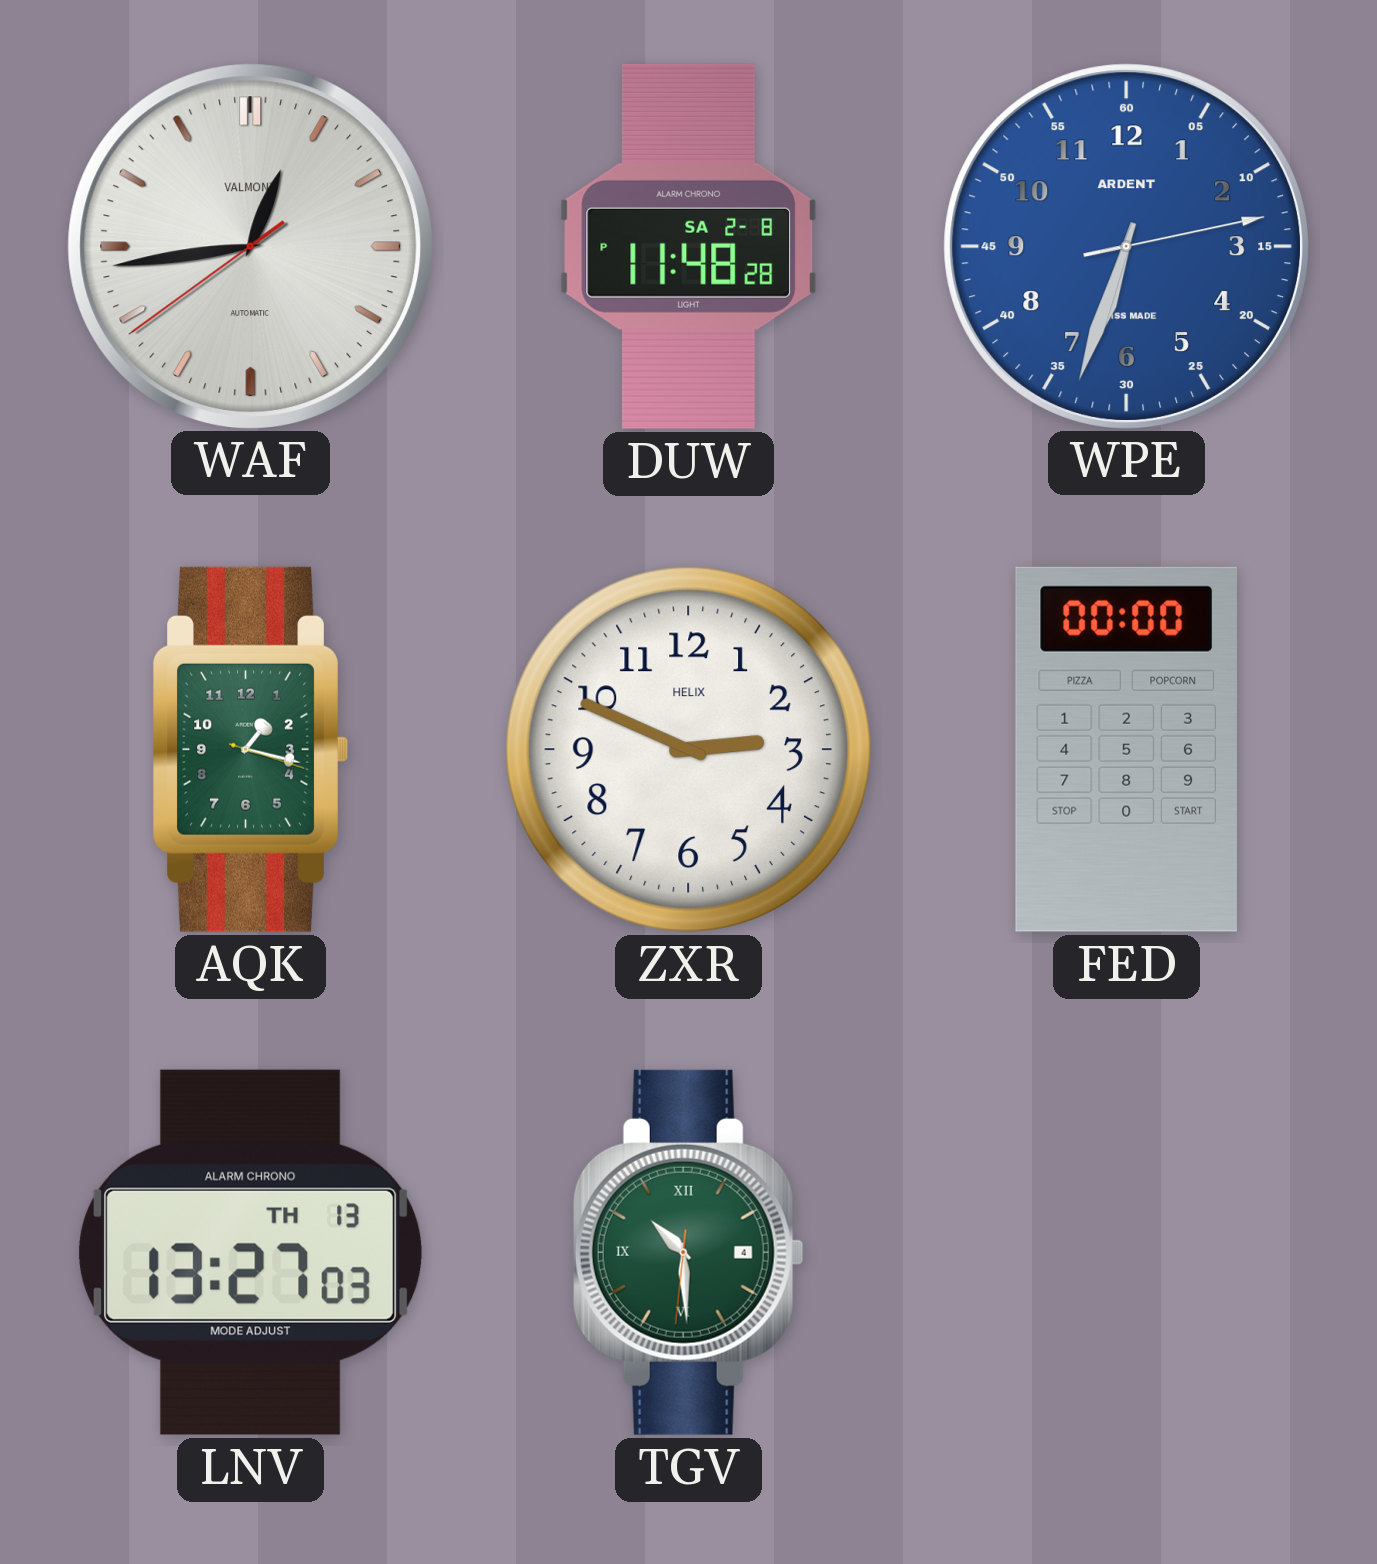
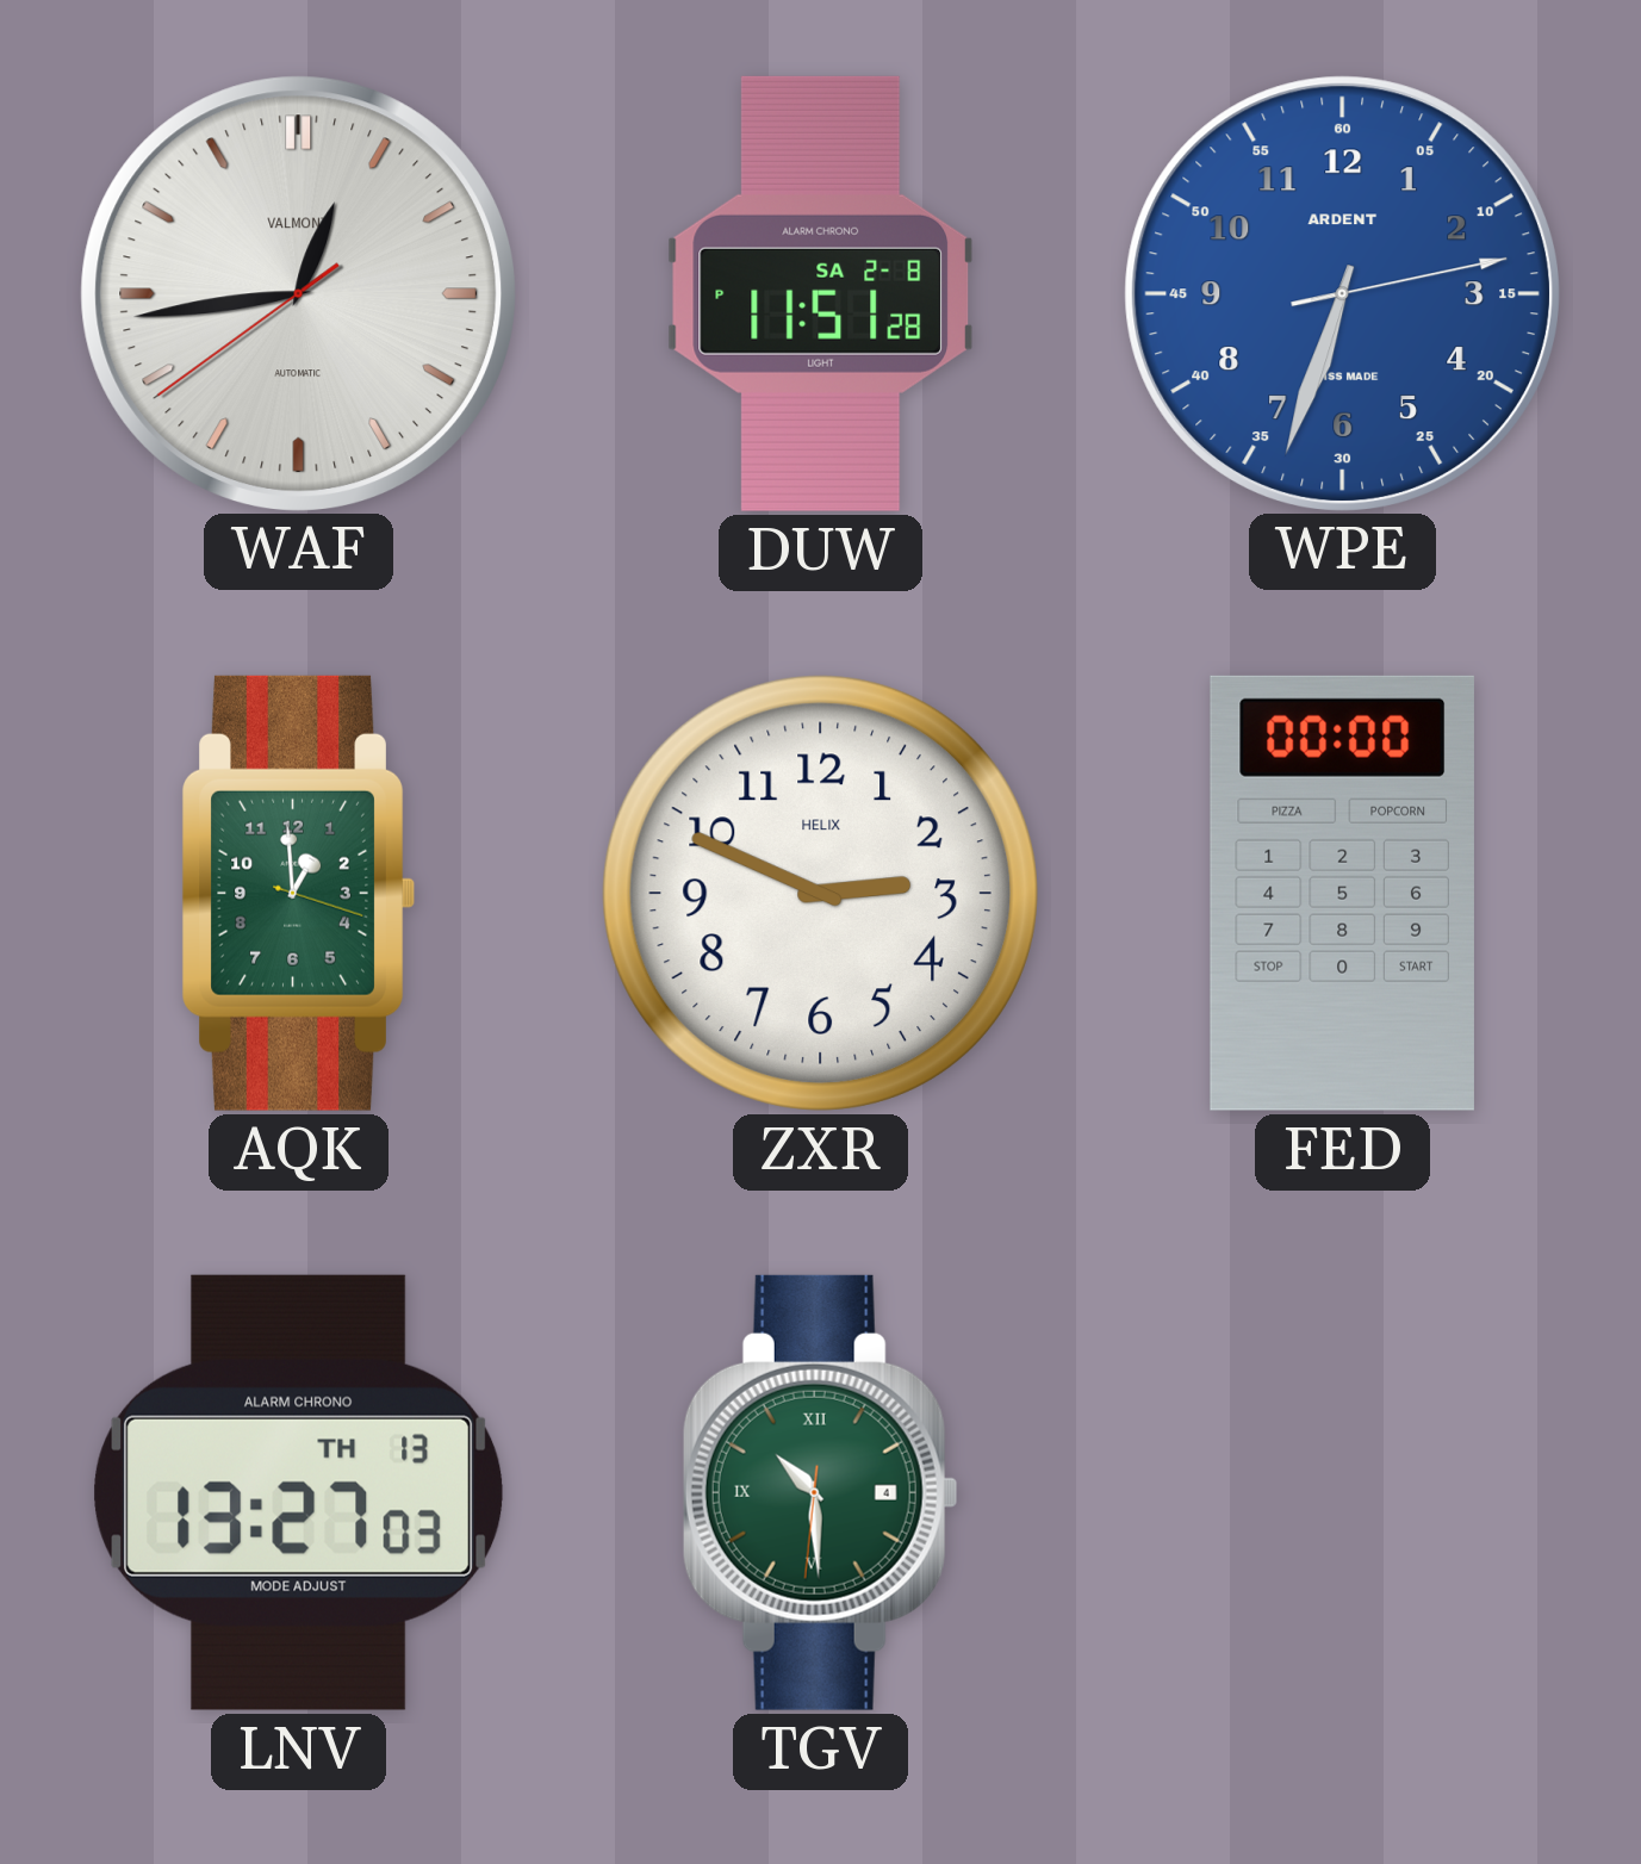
DUW: 11:48 -> 11:51 (820, 293)
AQK: 1:17 -> 12:59 (298, 893)
